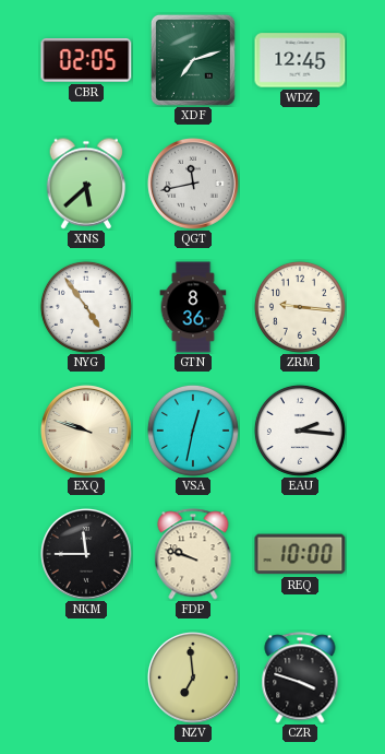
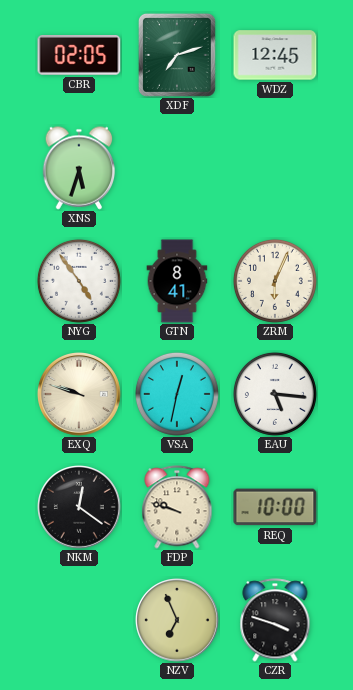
XNS: 5:38 -> 5:33 (79, 168)
QGT: 11:43 -> none (194, 185)
GTN: 8:36 -> 8:41 (177, 281)
ZRM: 9:16 -> 6:04 (275, 281)
EAU: 2:16 -> 5:16 (275, 394)
NKM: 11:45 -> 12:21 (80, 508)
NZV: 6:59 -> 6:56 (178, 621)
